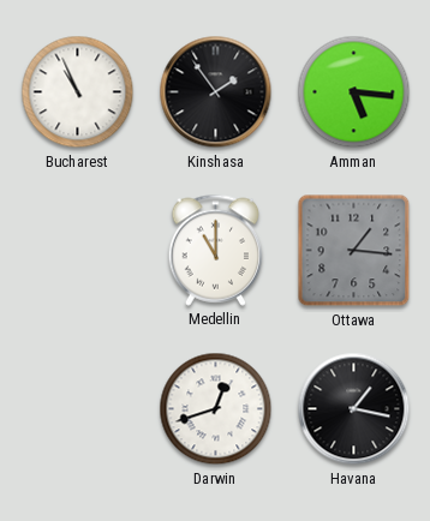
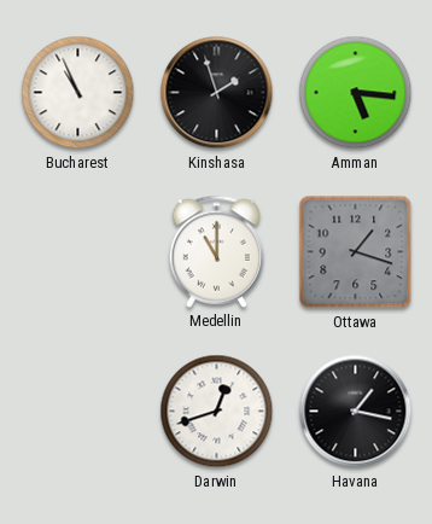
Kinshasa: 1:54 -> 1:57 (217, 93)
Ottawa: 1:16 -> 1:18 (356, 252)
